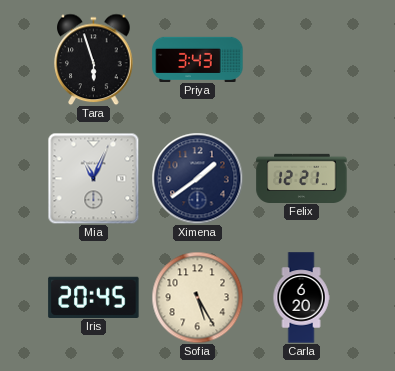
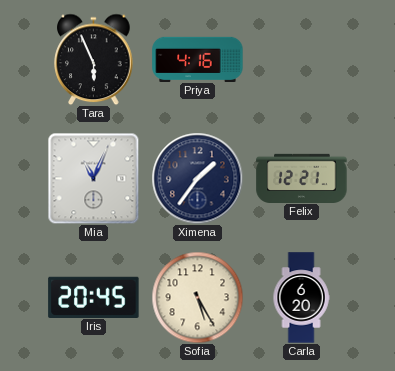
Tara: 5:57 -> 5:56 (94, 59)
Priya: 3:43 -> 4:16 (198, 59)
Ximena: 1:39 -> 1:36 (197, 178)
